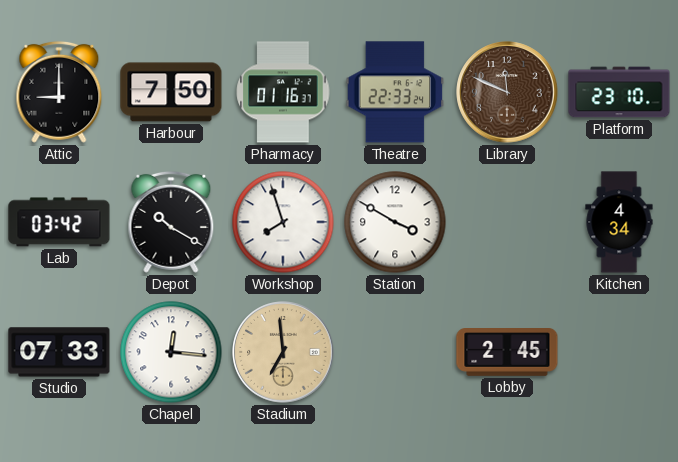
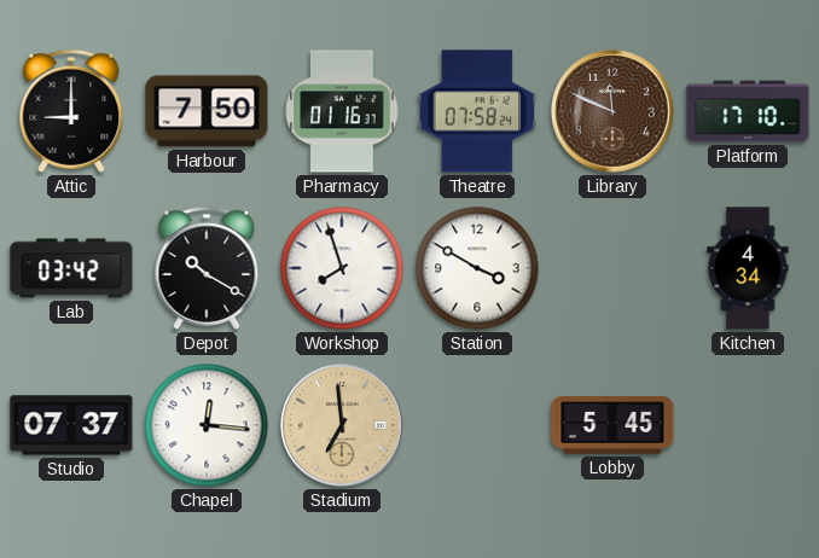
Theatre: 22:33 -> 07:58 (477, 111)
Platform: 23:10 -> 17:10 (748, 111)
Studio: 07:33 -> 07:37 (71, 425)
Lobby: 2:45 -> 5:45 (612, 426)
